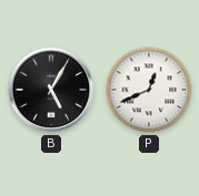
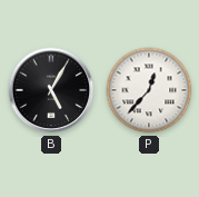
P: 12:41 -> 12:37 (149, 90)
